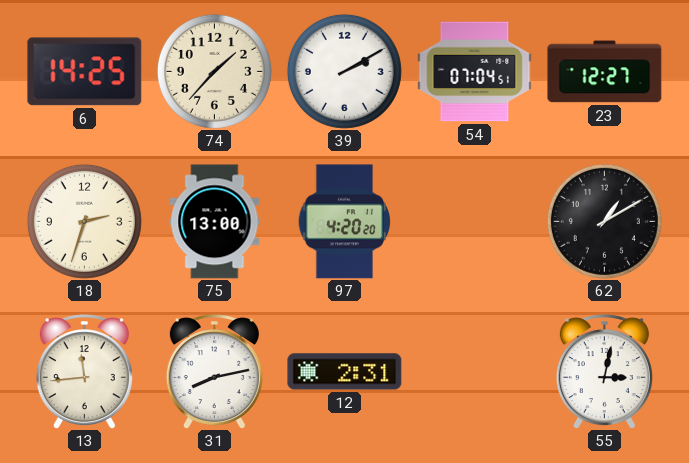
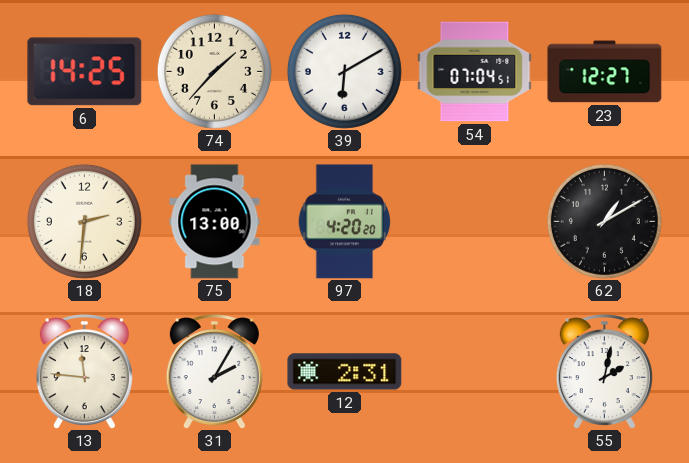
39: 2:10 -> 6:10 (344, 71)
18: 2:33 -> 2:31 (84, 221)
13: 11:44 -> 11:46 (84, 372)
31: 8:13 -> 2:05 (214, 372)
55: 3:02 -> 2:02 (604, 372)
